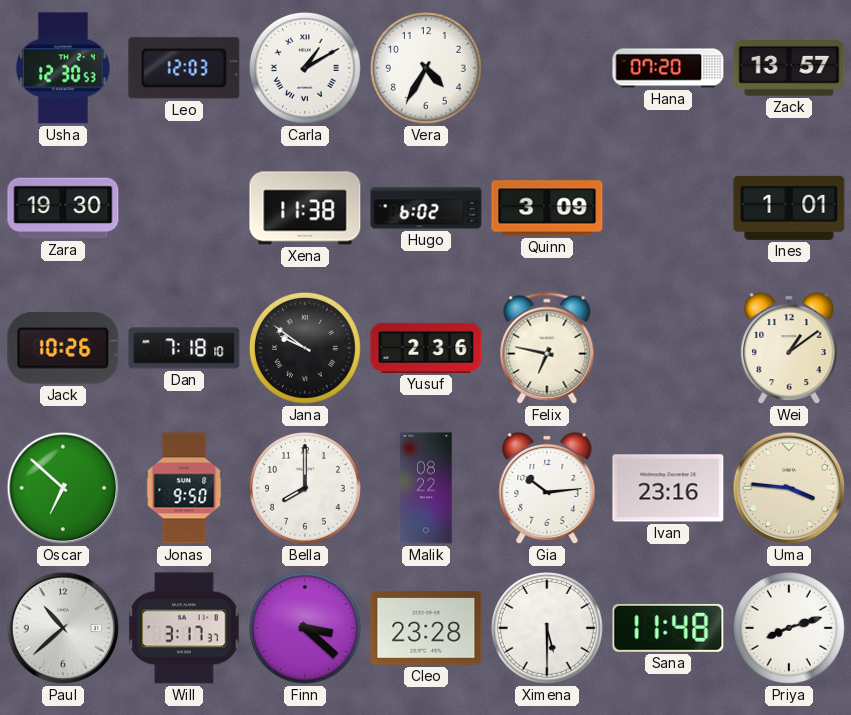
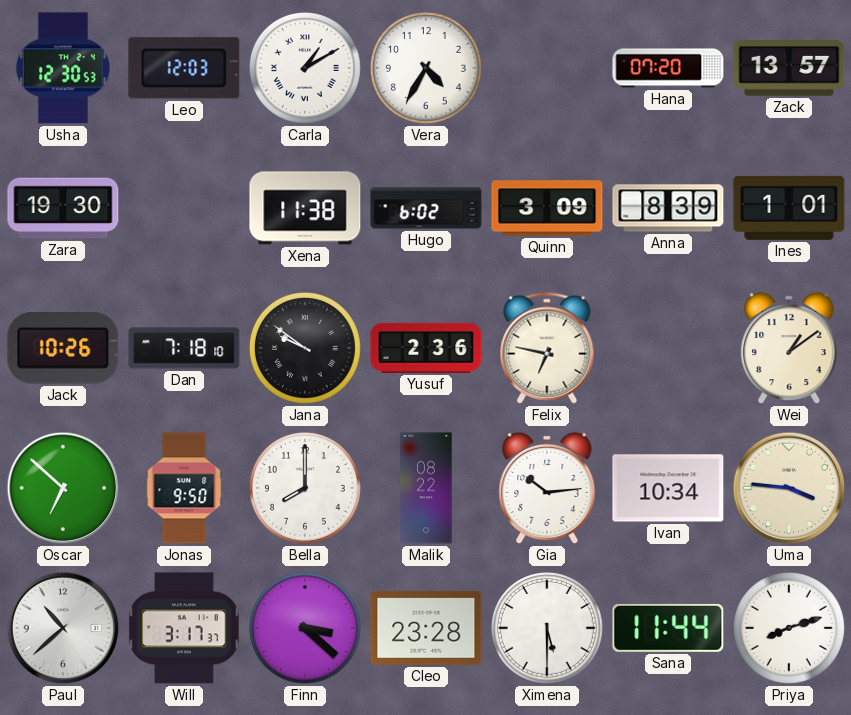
Anna: none -> 8:39 (668, 208)
Ivan: 23:16 -> 10:34 (668, 488)
Sana: 11:48 -> 11:44 (668, 628)
